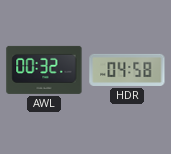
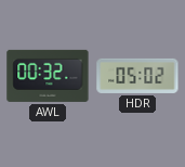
HDR: 04:58 -> 05:02 (137, 76)
